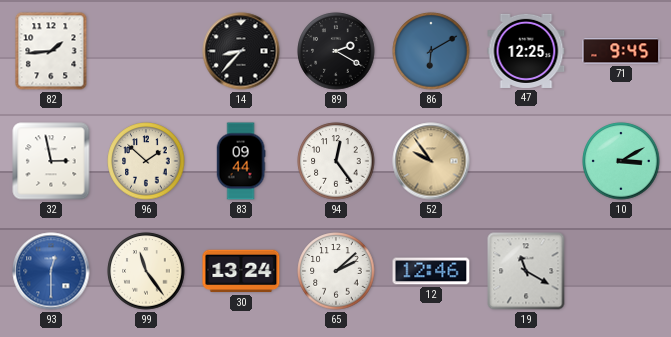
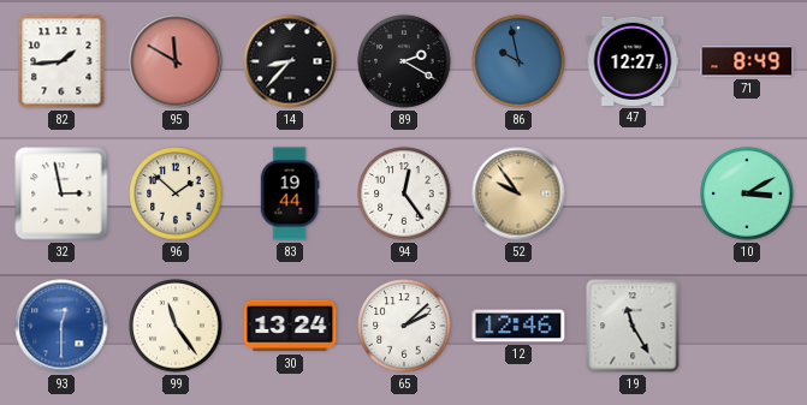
95: none -> 11:50 (176, 61)
86: 6:10 -> 9:58 (518, 61)
47: 12:25 -> 12:27 (633, 61)
71: 9:45 -> 8:49 (747, 61)
83: 09:44 -> 19:44 (290, 193)
19: 11:20 -> 11:25 (633, 326)
